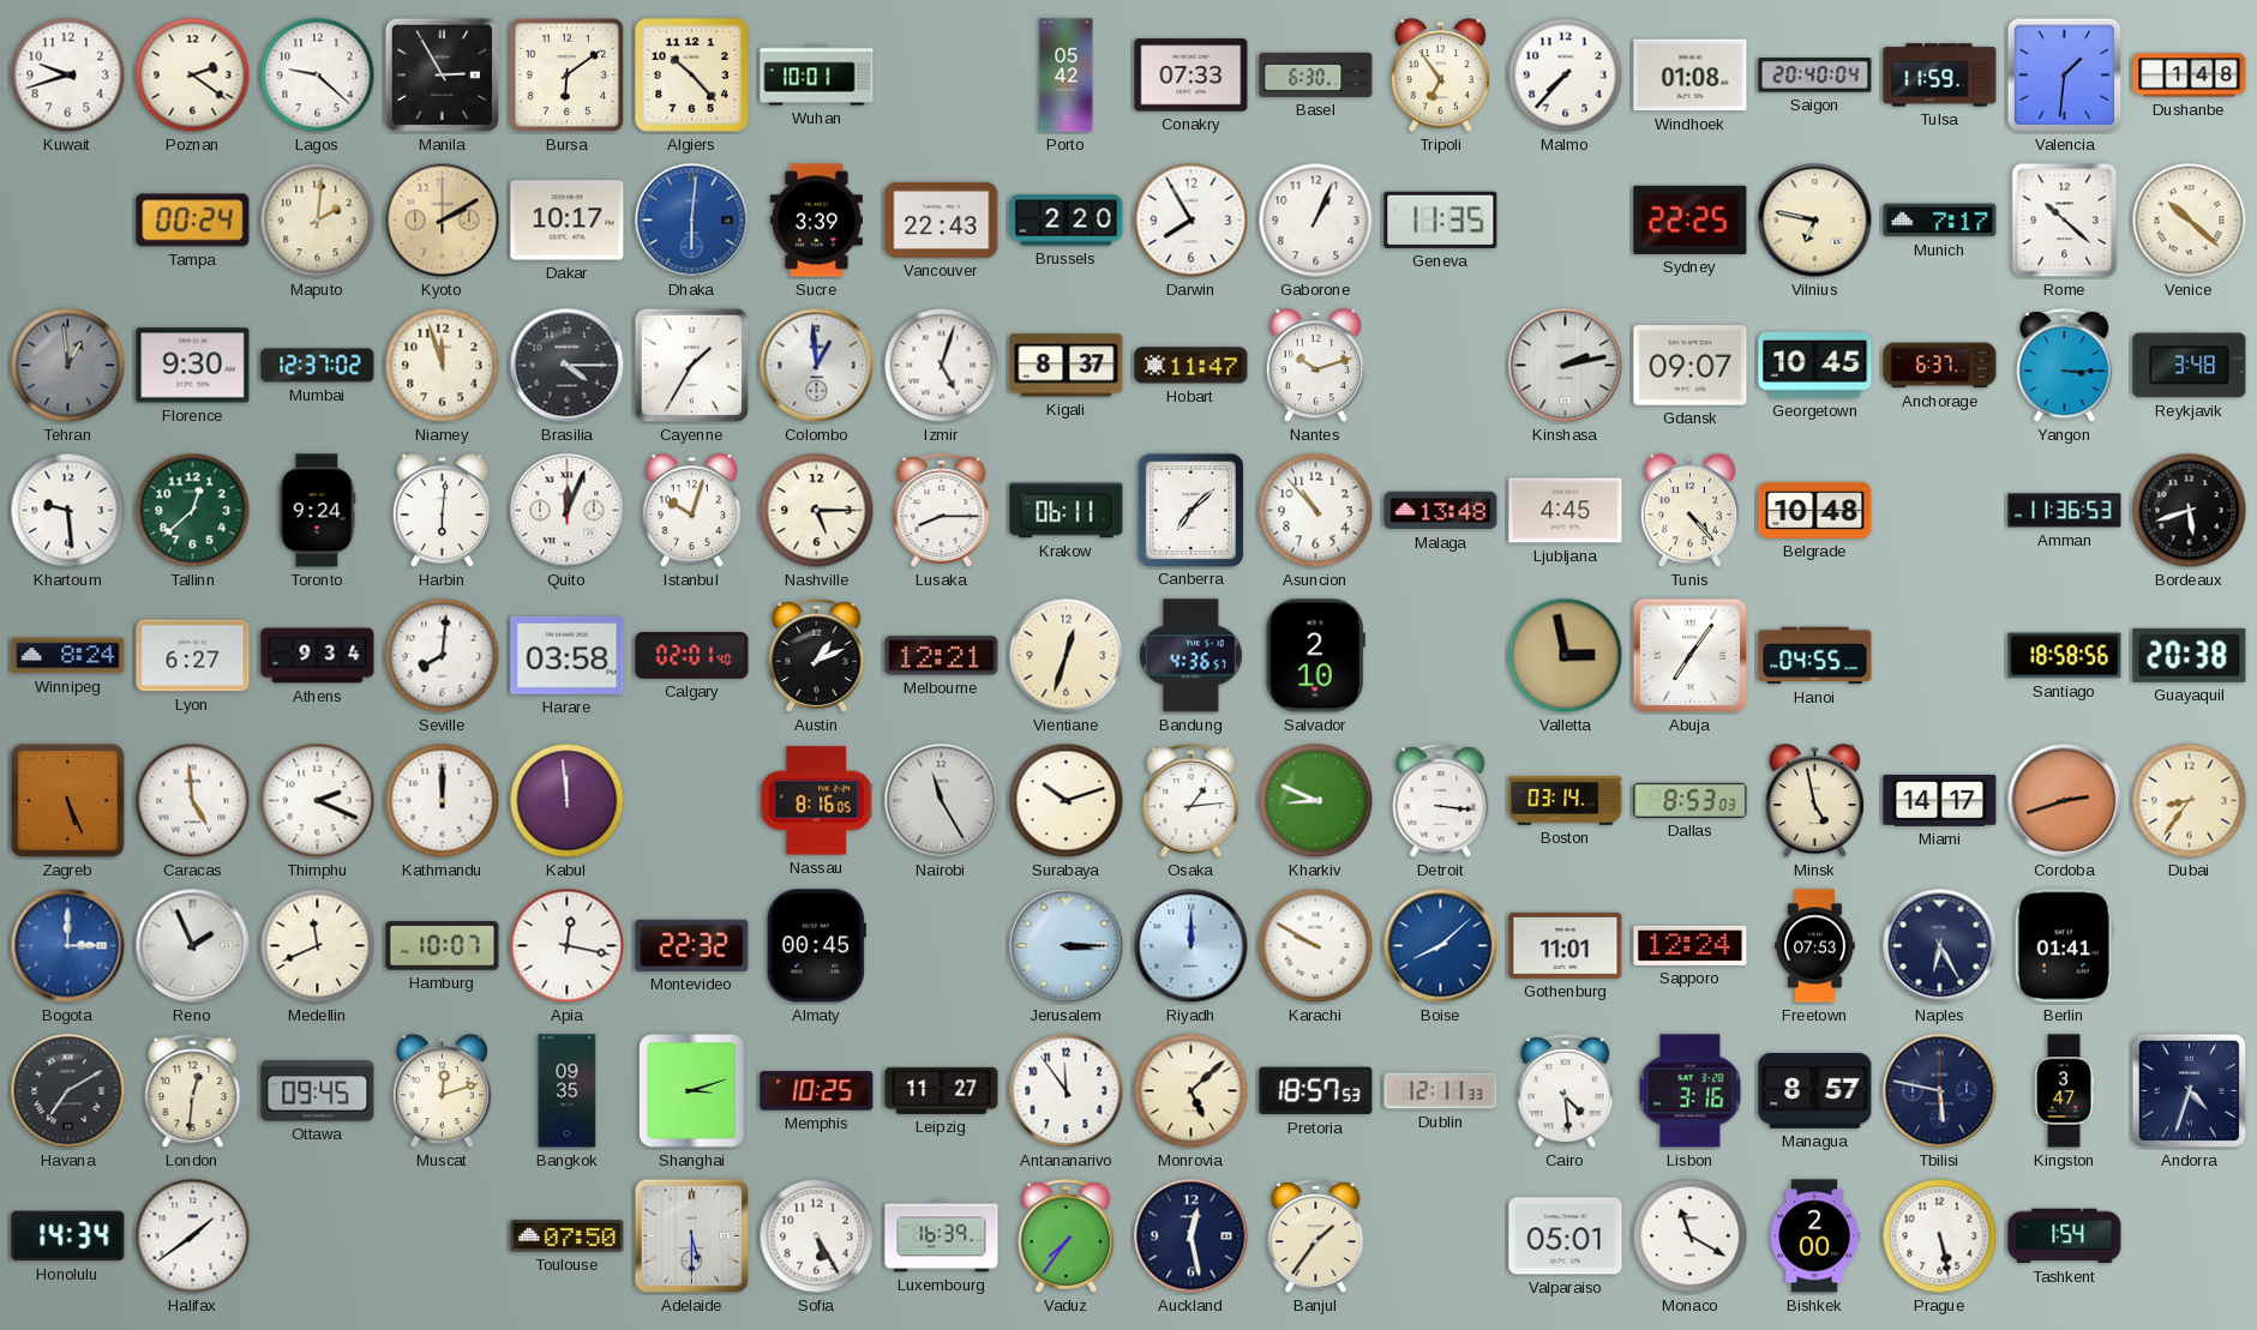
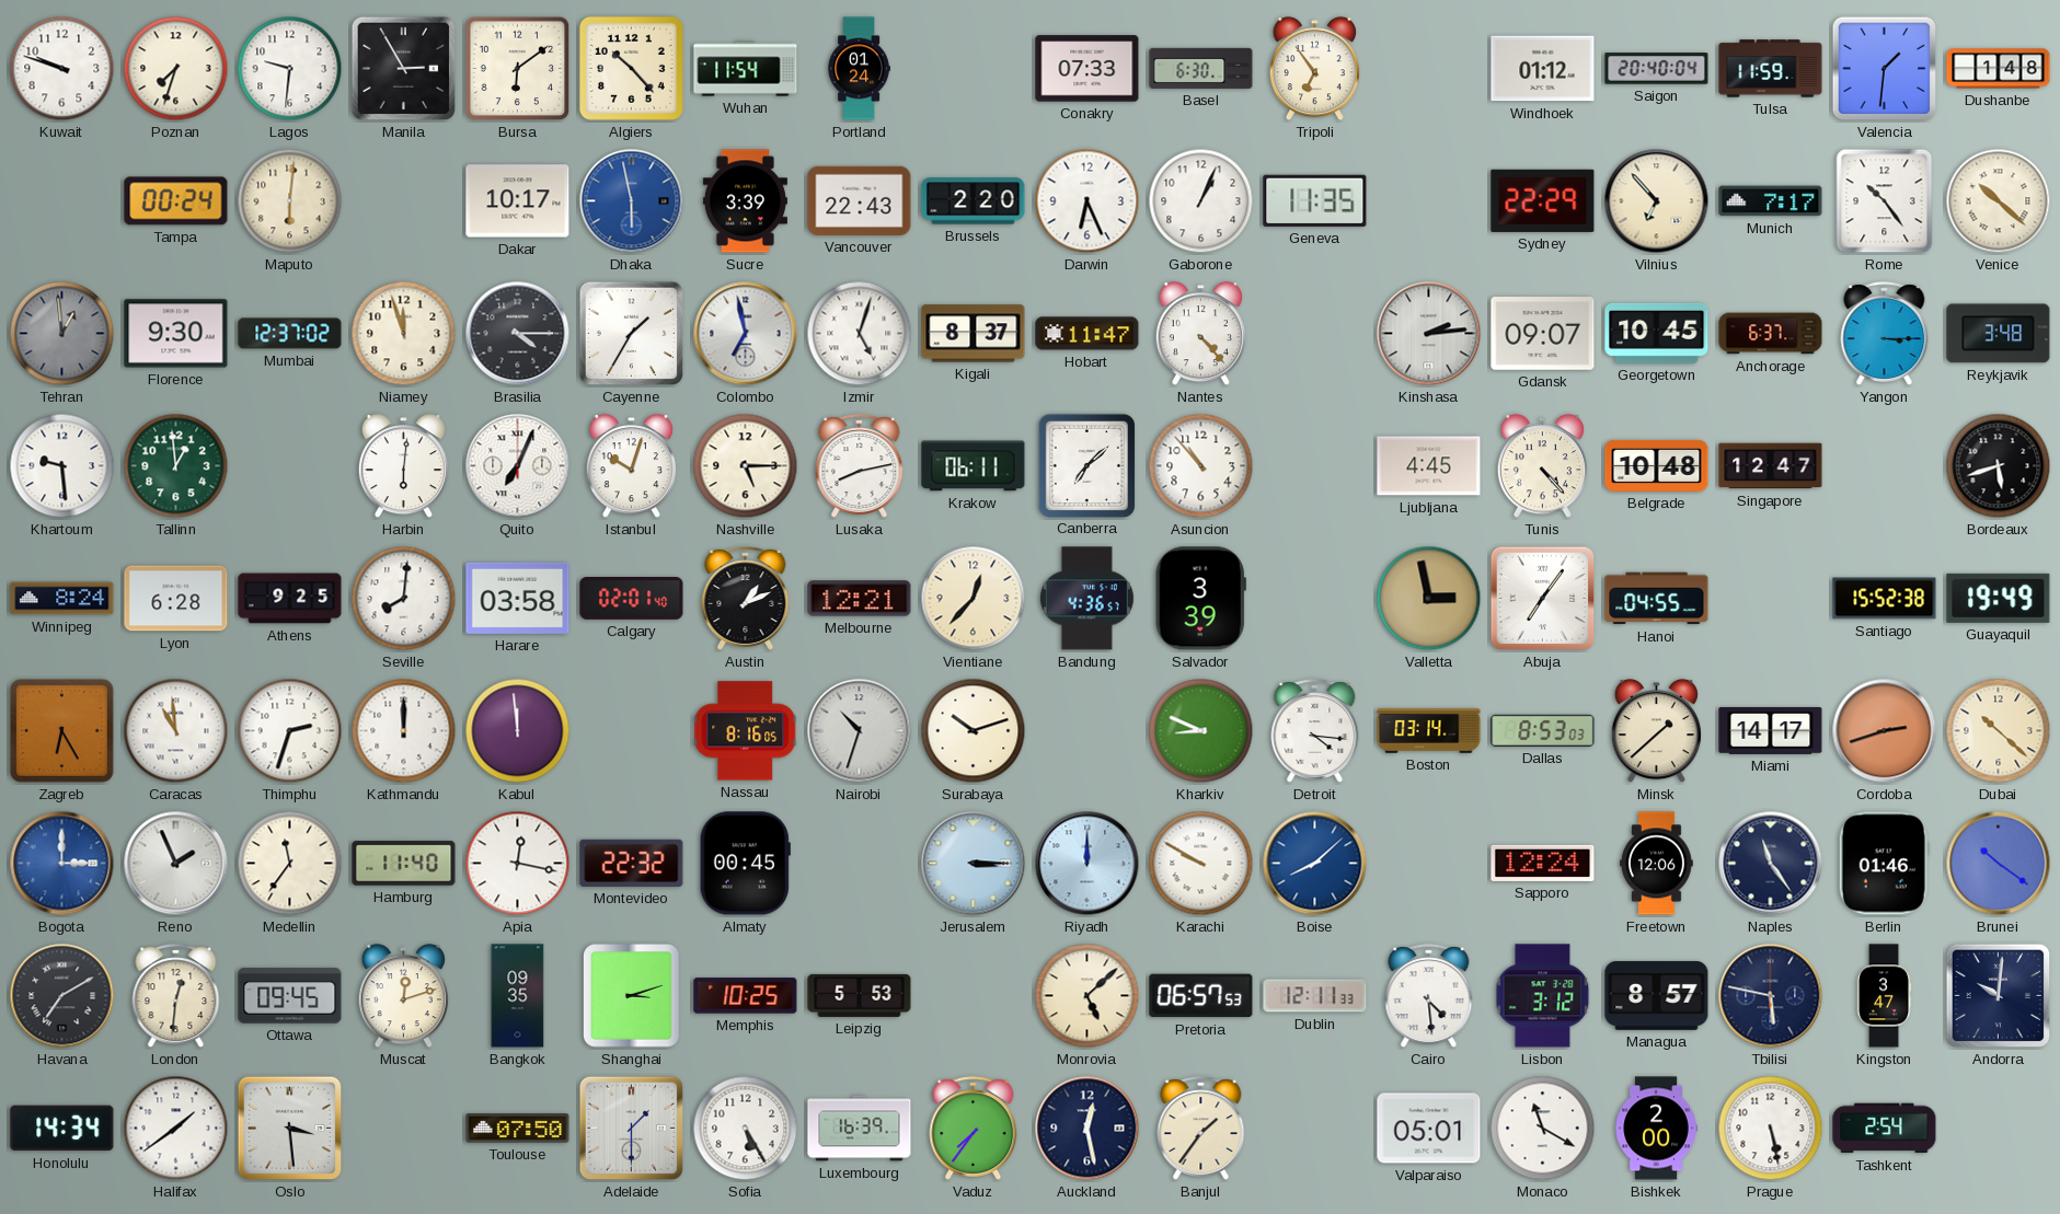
Kuwait: 9:42 -> 9:48 (62, 69)
Poznan: 2:21 -> 7:33 (176, 69)
Lagos: 9:22 -> 9:31 (290, 69)
Wuhan: 10:01 -> 11:54 (746, 69)
Portland: none -> 01:24 (859, 69)
Porto: 05:42 -> none (1067, 76)
Malmo: 7:37 -> none (1566, 76)
Windhoek: 01:08 -> 01:12 (1543, 69)
Maputo: 2:01 -> 6:01 (290, 201)
Kyoto: 2:10 -> none (443, 221)
Dhaka: 6:01 -> 5:58 (632, 201)
Darwin: 7:55 -> 6:26 (1087, 201)
Sydney: 22:25 -> 22:29 (1543, 200)
Vilnius: 6:47 -> 6:53 (1657, 201)
Rome: 10:22 -> 10:24 (1885, 201)
Colombo: 12:59 -> 6:58 (746, 334)
Nantes: 10:12 -> 4:23 (1200, 334)
Kinshasa: 2:13 -> 2:14 (1429, 334)
Tallinn: 12:38 -> 12:59 (176, 466)
Toronto: 9:24 -> none (317, 511)
Quito: 12:04 -> 7:04 (518, 466)
Lusaka: 8:15 -> 8:13 (860, 466)
Malaga: 13:48 -> none (1441, 511)
Singapore: none -> 12:47 (1771, 466)
Amman: 11:36 -> none (2065, 511)
Lyon: 6:27 -> 6:28 (176, 599)
Athens: 9:34 -> 9:25 (290, 599)
Vientiane: 12:33 -> 12:37 (974, 599)
Salvador: 2:10 -> 3:39 (1200, 599)
Santiago: 18:58 -> 15:52 (1885, 599)
Guayaquil: 20:38 -> 19:49 (1999, 598)
Zagreb: 5:26 -> 6:25 (61, 730)
Caracas: 4:59 -> 10:59 (176, 731)
Thimphu: 2:19 -> 2:33 (290, 731)
Nairobi: 11:25 -> 10:33 (860, 731)
Osaka: 1:14 -> none (1191, 801)
Detroit: 3:16 -> 4:16 (1315, 731)
Minsk: 4:58 -> 1:38 (1656, 731)
Dubai: 8:36 -> 10:22 (1999, 731)
Medellin: 11:41 -> 11:36 (290, 864)
Hamburg: 10:07 -> 11:40 (404, 864)
Gothenburg: 11:01 -> none (1566, 945)
Freetown: 07:53 -> 12:06 (1657, 864)
Naples: 6:25 -> 11:24 (1771, 864)
Berlin: 01:41 -> 01:46 (1884, 864)
Brunei: none -> 10:21 (1999, 864)
Leipzig: 11:27 -> 5:53 (860, 995)
Antananarivo: 11:54 -> none (1067, 1091)
Pretoria: 18:57 -> 06:57 (1201, 996)
Lisbon: 3:16 -> 3:12 (1543, 996)
Andorra: 4:33 -> 10:01 (1999, 996)
Oslo: none -> 3:29 (290, 1129)
Adelaide: 5:30 -> 1:30 (632, 1129)
Tashkent: 1:54 -> 2:54 (1885, 1129)
